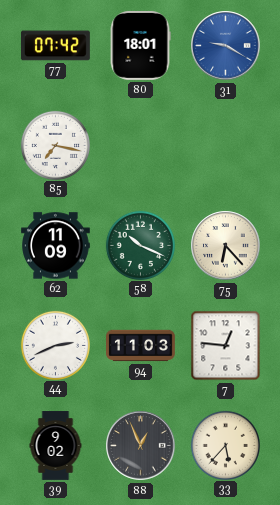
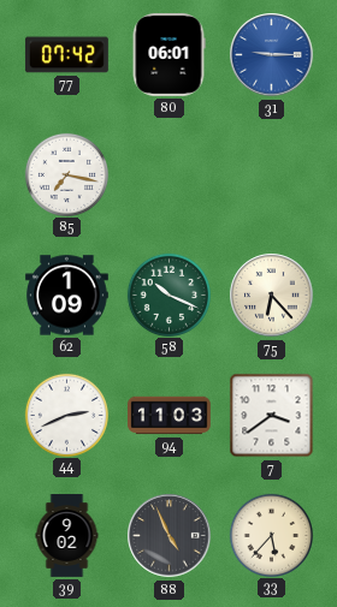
80: 18:01 -> 06:01 (168, 55)
31: 9:20 -> 9:15 (272, 55)
62: 11:09 -> 1:09 (67, 296)
7: 12:46 -> 3:39 (272, 416)
88: 12:56 -> 4:56 (170, 536)
